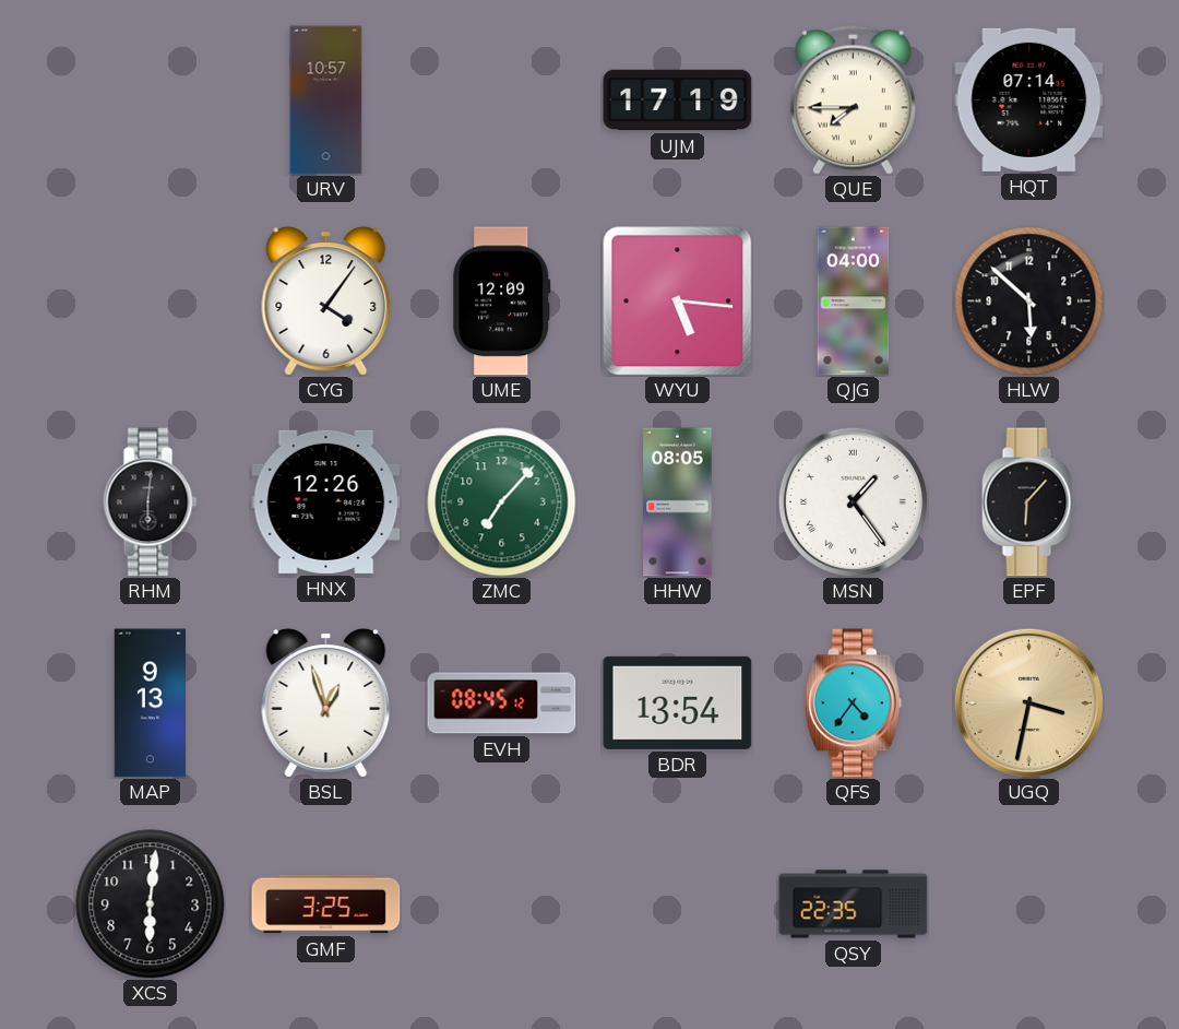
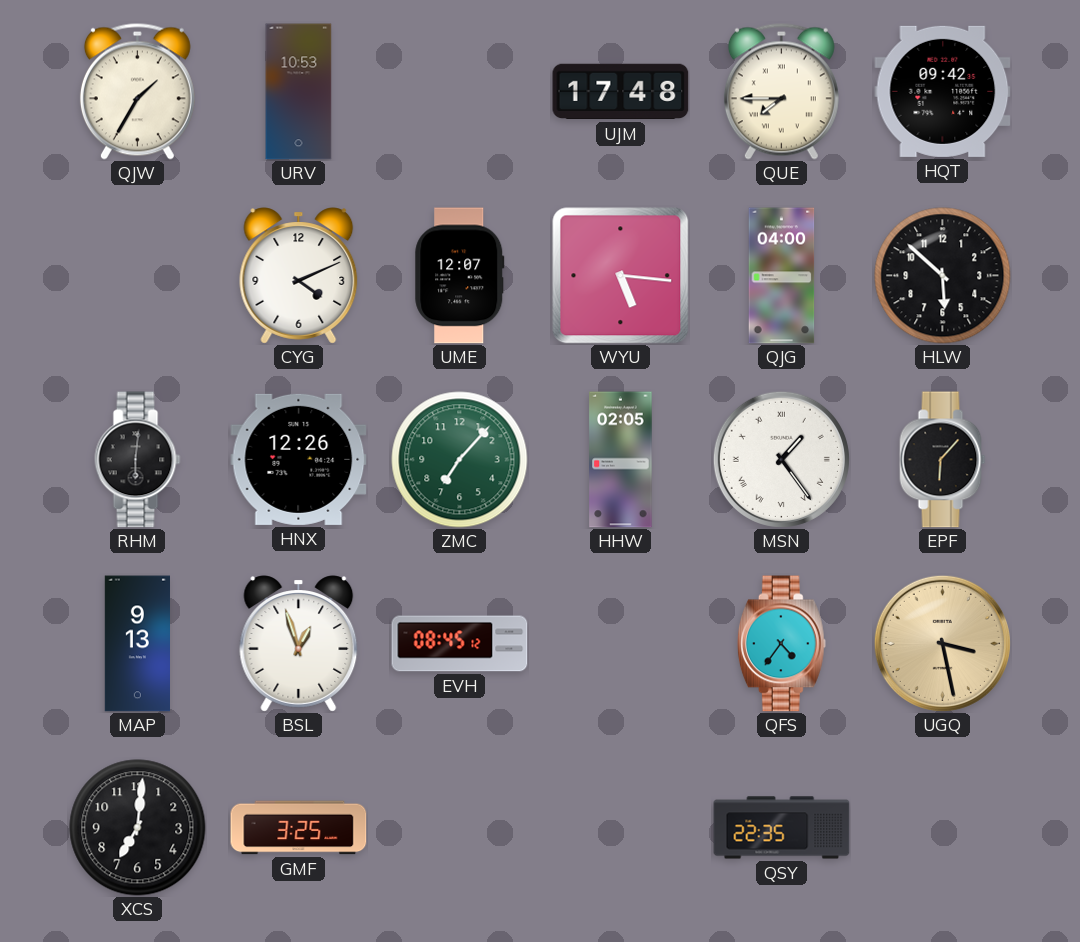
QJW: none -> 1:35 (137, 91)
URV: 10:57 -> 10:53 (299, 92)
UJM: 17:19 -> 17:48 (621, 92)
HQT: 07:14 -> 09:42 (943, 91)
CYG: 4:06 -> 4:11 (299, 276)
UME: 12:09 -> 12:07 (460, 276)
HHW: 08:05 -> 02:05 (621, 460)
BDR: 13:54 -> none (678, 702)
UGQ: 3:32 -> 3:28 (942, 643)
XCS: 6:01 -> 7:01 (138, 828)
